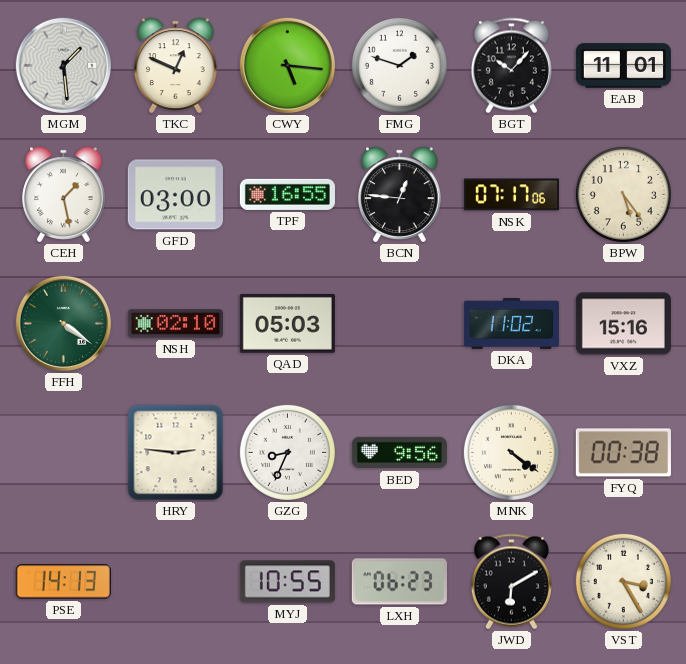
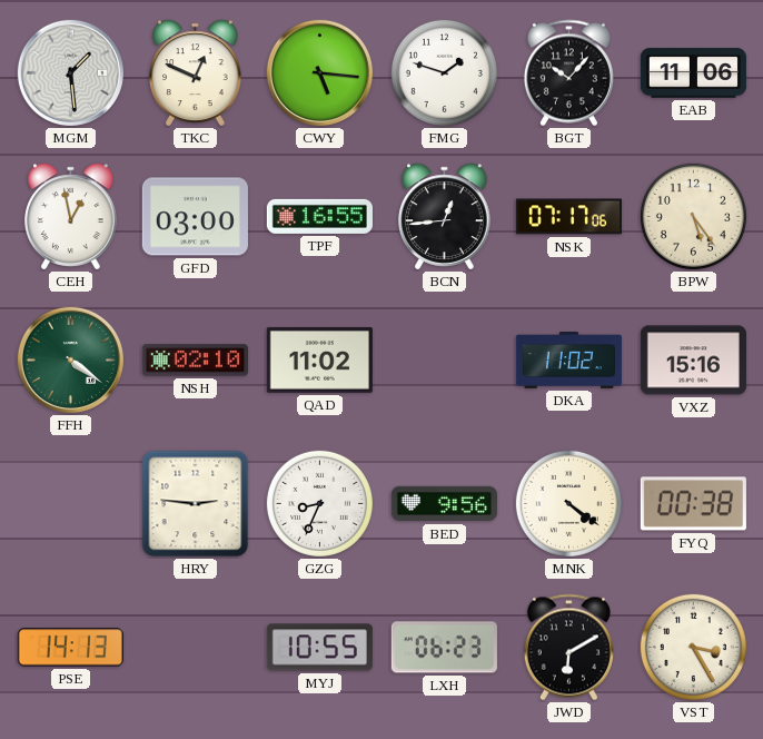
EAB: 11:01 -> 11:06 (693, 73)
CEH: 1:28 -> 12:58 (71, 217)
BCN: 12:46 -> 12:44 (445, 217)
QAD: 05:03 -> 11:02 (319, 359)
